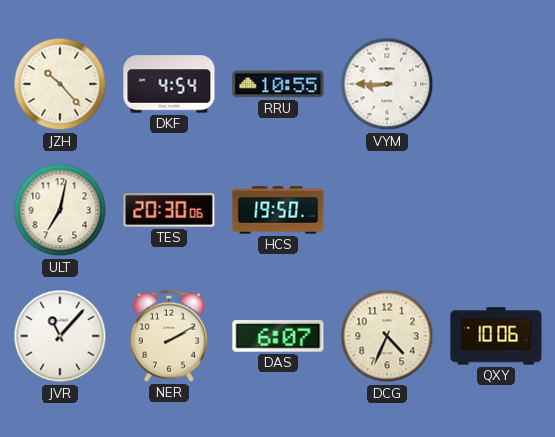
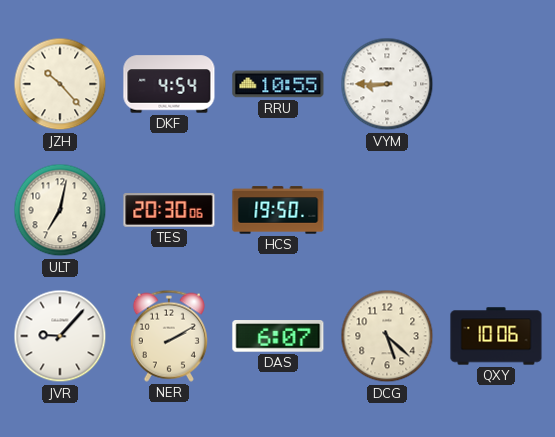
JVR: 11:07 -> 9:07 (60, 336)
DCG: 4:34 -> 5:22 (387, 336)
